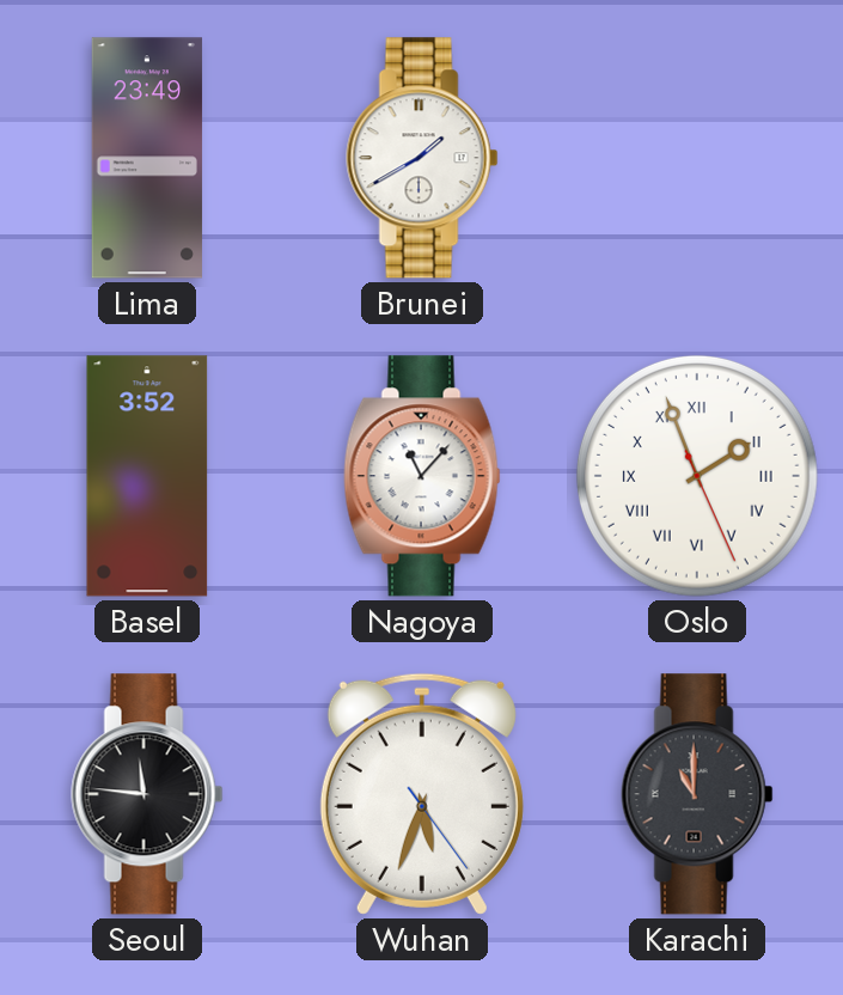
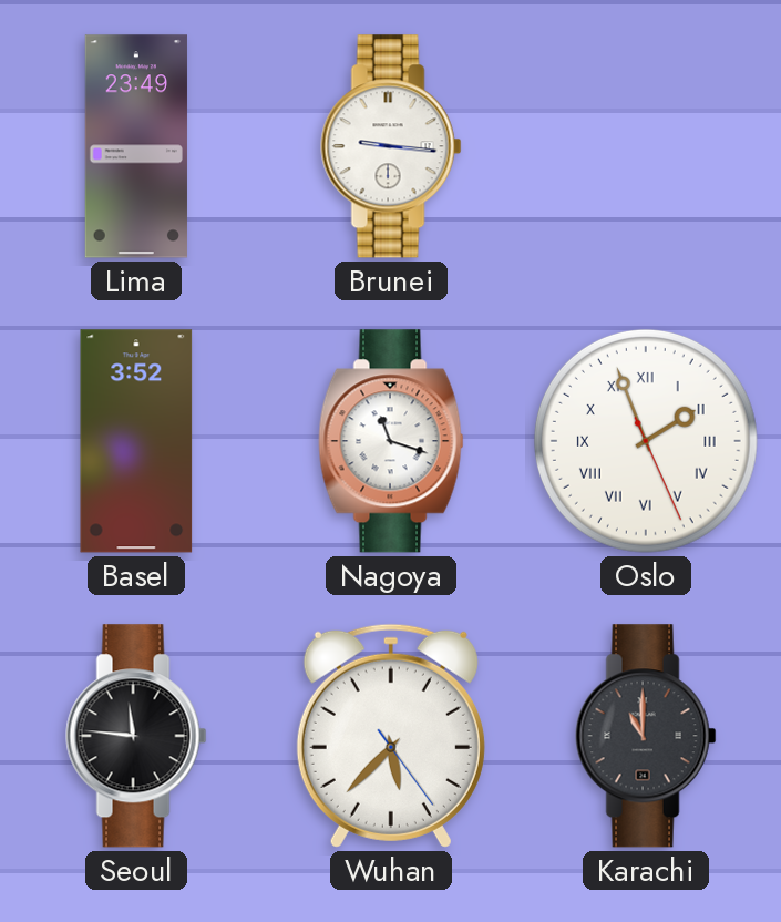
Brunei: 1:40 -> 9:16 (391, 146)
Nagoya: 11:07 -> 11:18 (391, 441)
Wuhan: 5:33 -> 5:37 (391, 736)
